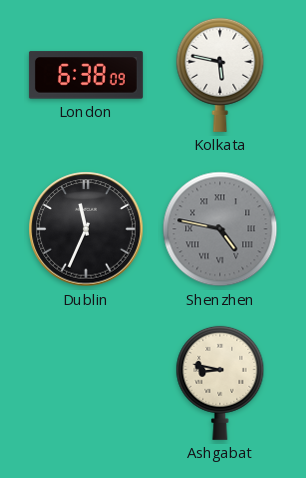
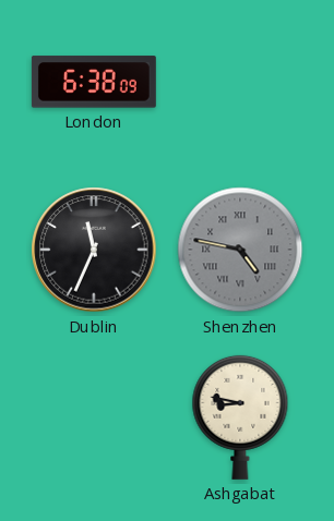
Kolkata: 5:47 -> none (220, 75)
